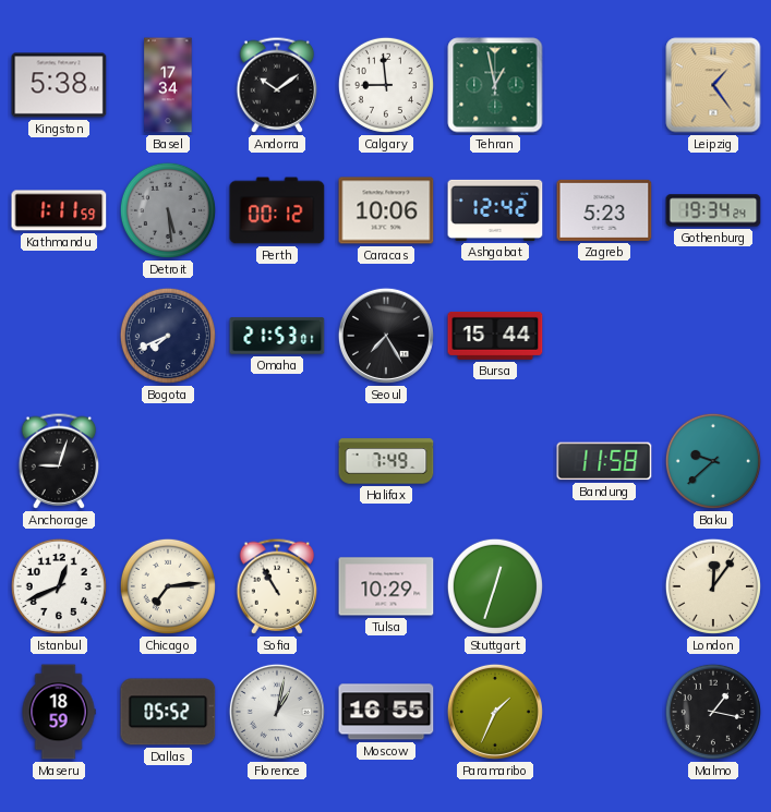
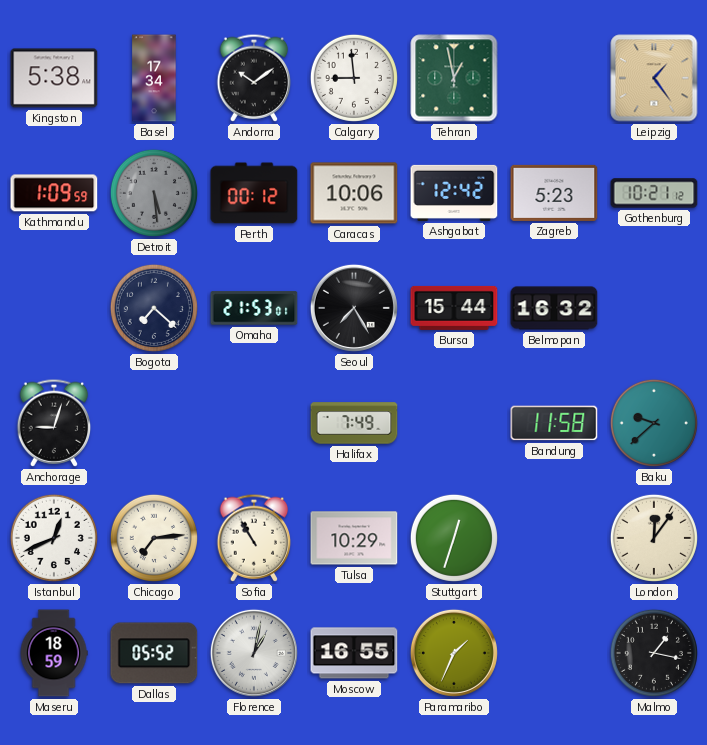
Kathmandu: 1:11 -> 1:09 (54, 193)
Gothenburg: 19:34 -> 10:21 (654, 193)
Bogota: 7:41 -> 7:22 (154, 308)
Belmopan: none -> 16:32 (554, 308)
